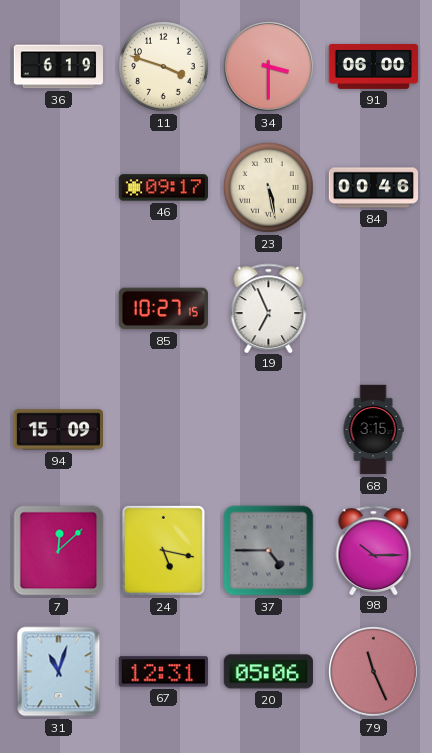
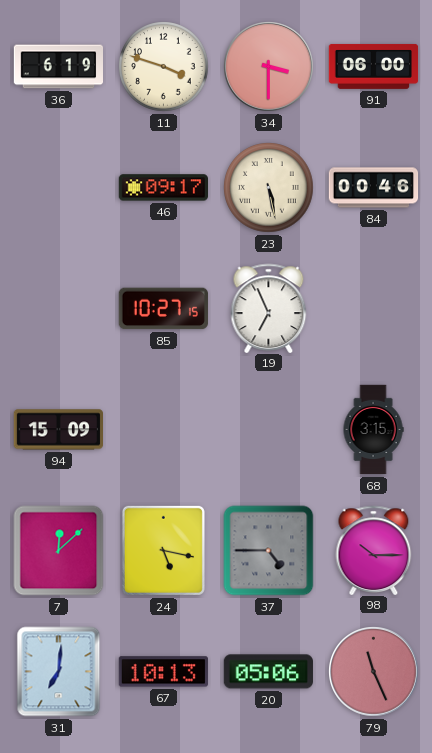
31: 11:03 -> 7:01 (59, 672)
67: 12:31 -> 10:13 (163, 672)
